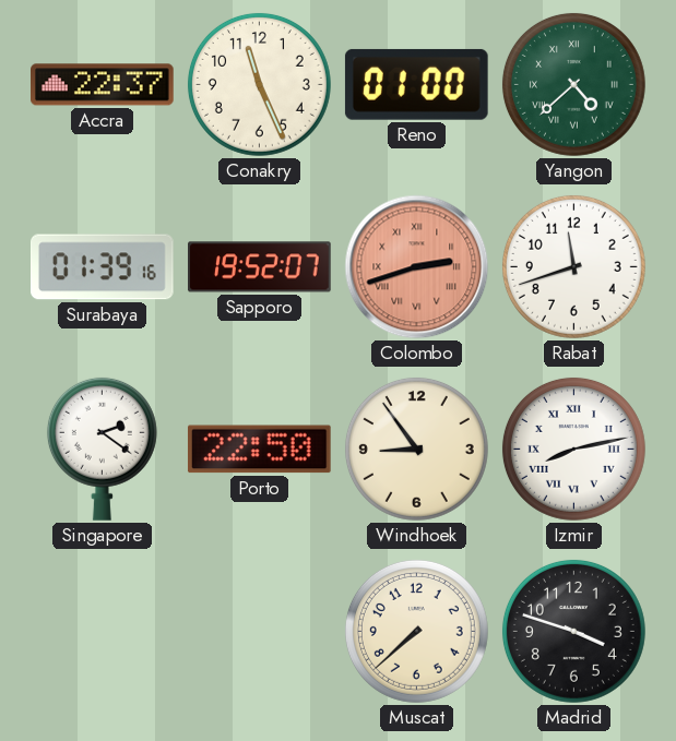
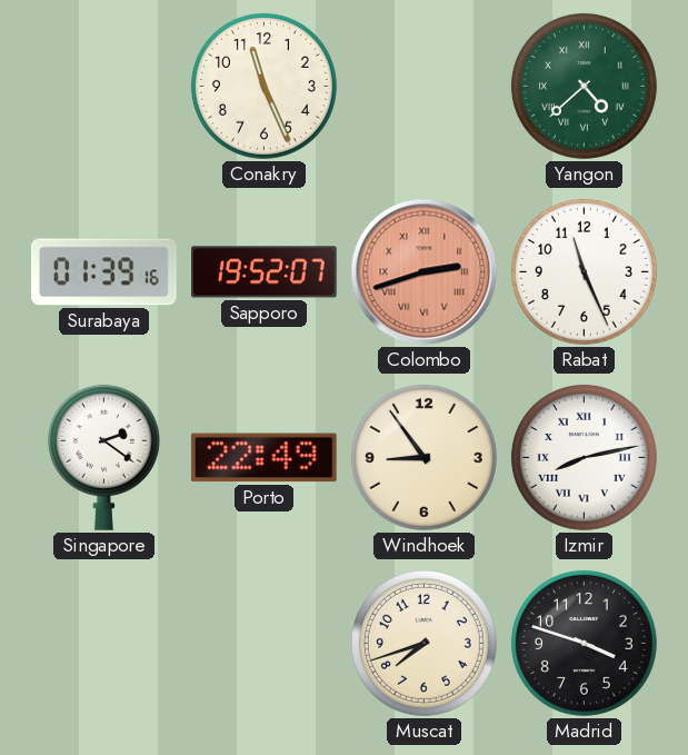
Accra: 22:37 -> none (103, 85)
Reno: 01:00 -> none (416, 84)
Rabat: 11:42 -> 11:26 (584, 271)
Porto: 22:50 -> 22:49 (263, 458)
Muscat: 7:38 -> 7:42 (423, 643)
